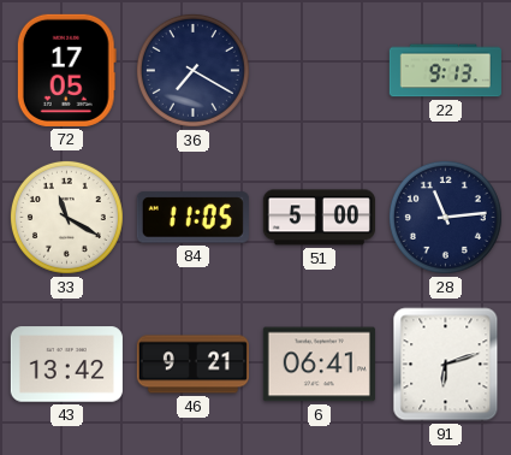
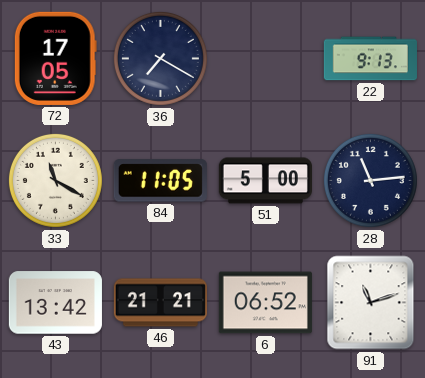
46: 9:21 -> 21:21 (160, 303)
6: 06:41 -> 06:52 (265, 303)
91: 6:12 -> 11:12 (371, 303)
